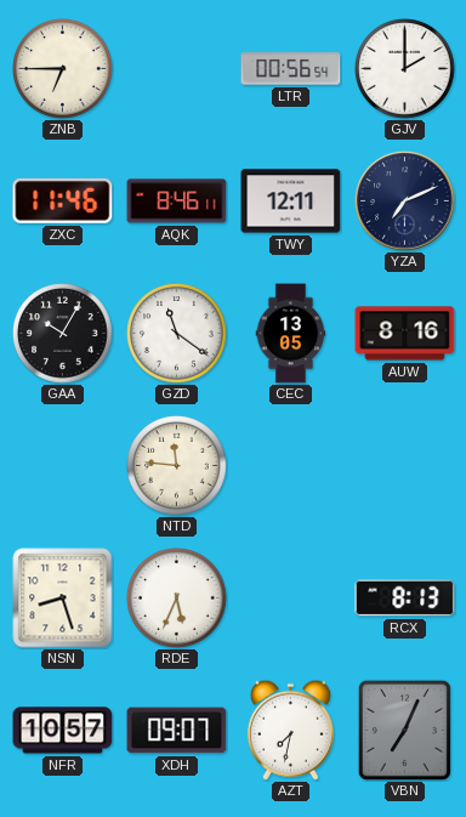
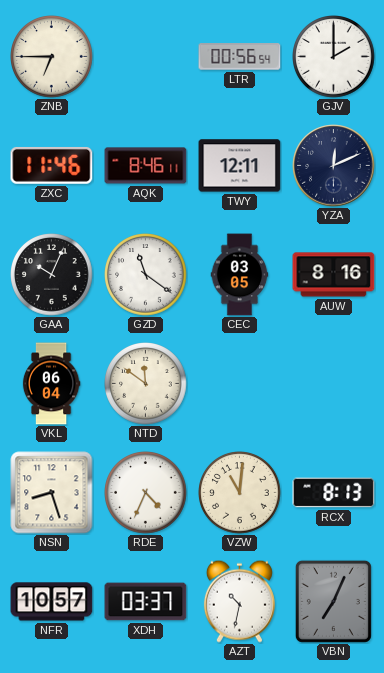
YZA: 7:11 -> 12:11 (334, 166)
GAA: 10:05 -> 10:04 (52, 275)
CEC: 13:05 -> 03:05 (240, 275)
VKL: none -> 06:04 (51, 384)
NTD: 11:46 -> 11:51 (146, 384)
RDE: 5:34 -> 4:34 (146, 493)
VZW: none -> 11:01 (240, 493)
XDH: 09:07 -> 03:37 (146, 602)
AZT: 7:32 -> 10:32 (239, 601)
